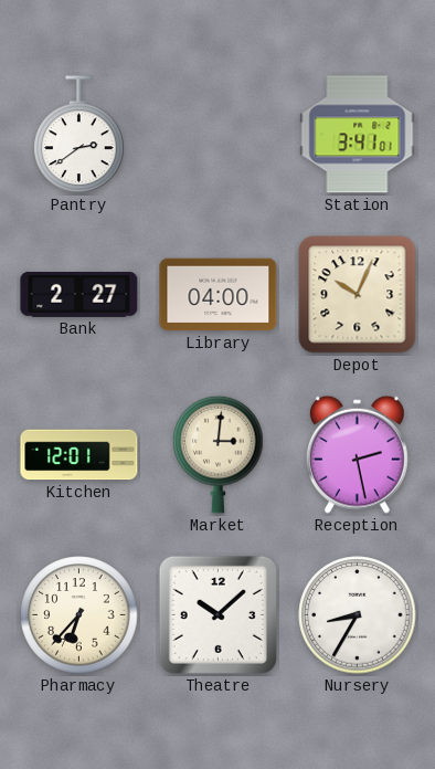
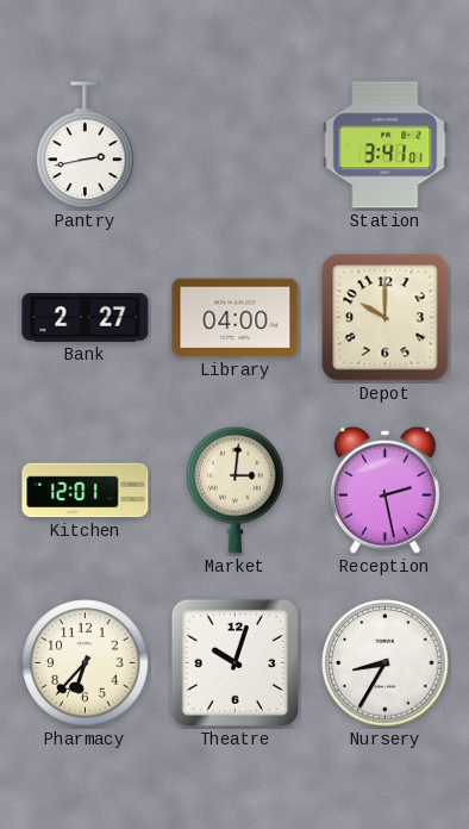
Pantry: 2:39 -> 2:43 (86, 145)
Depot: 10:04 -> 10:00 (386, 318)
Theatre: 10:08 -> 10:03 (234, 662)
